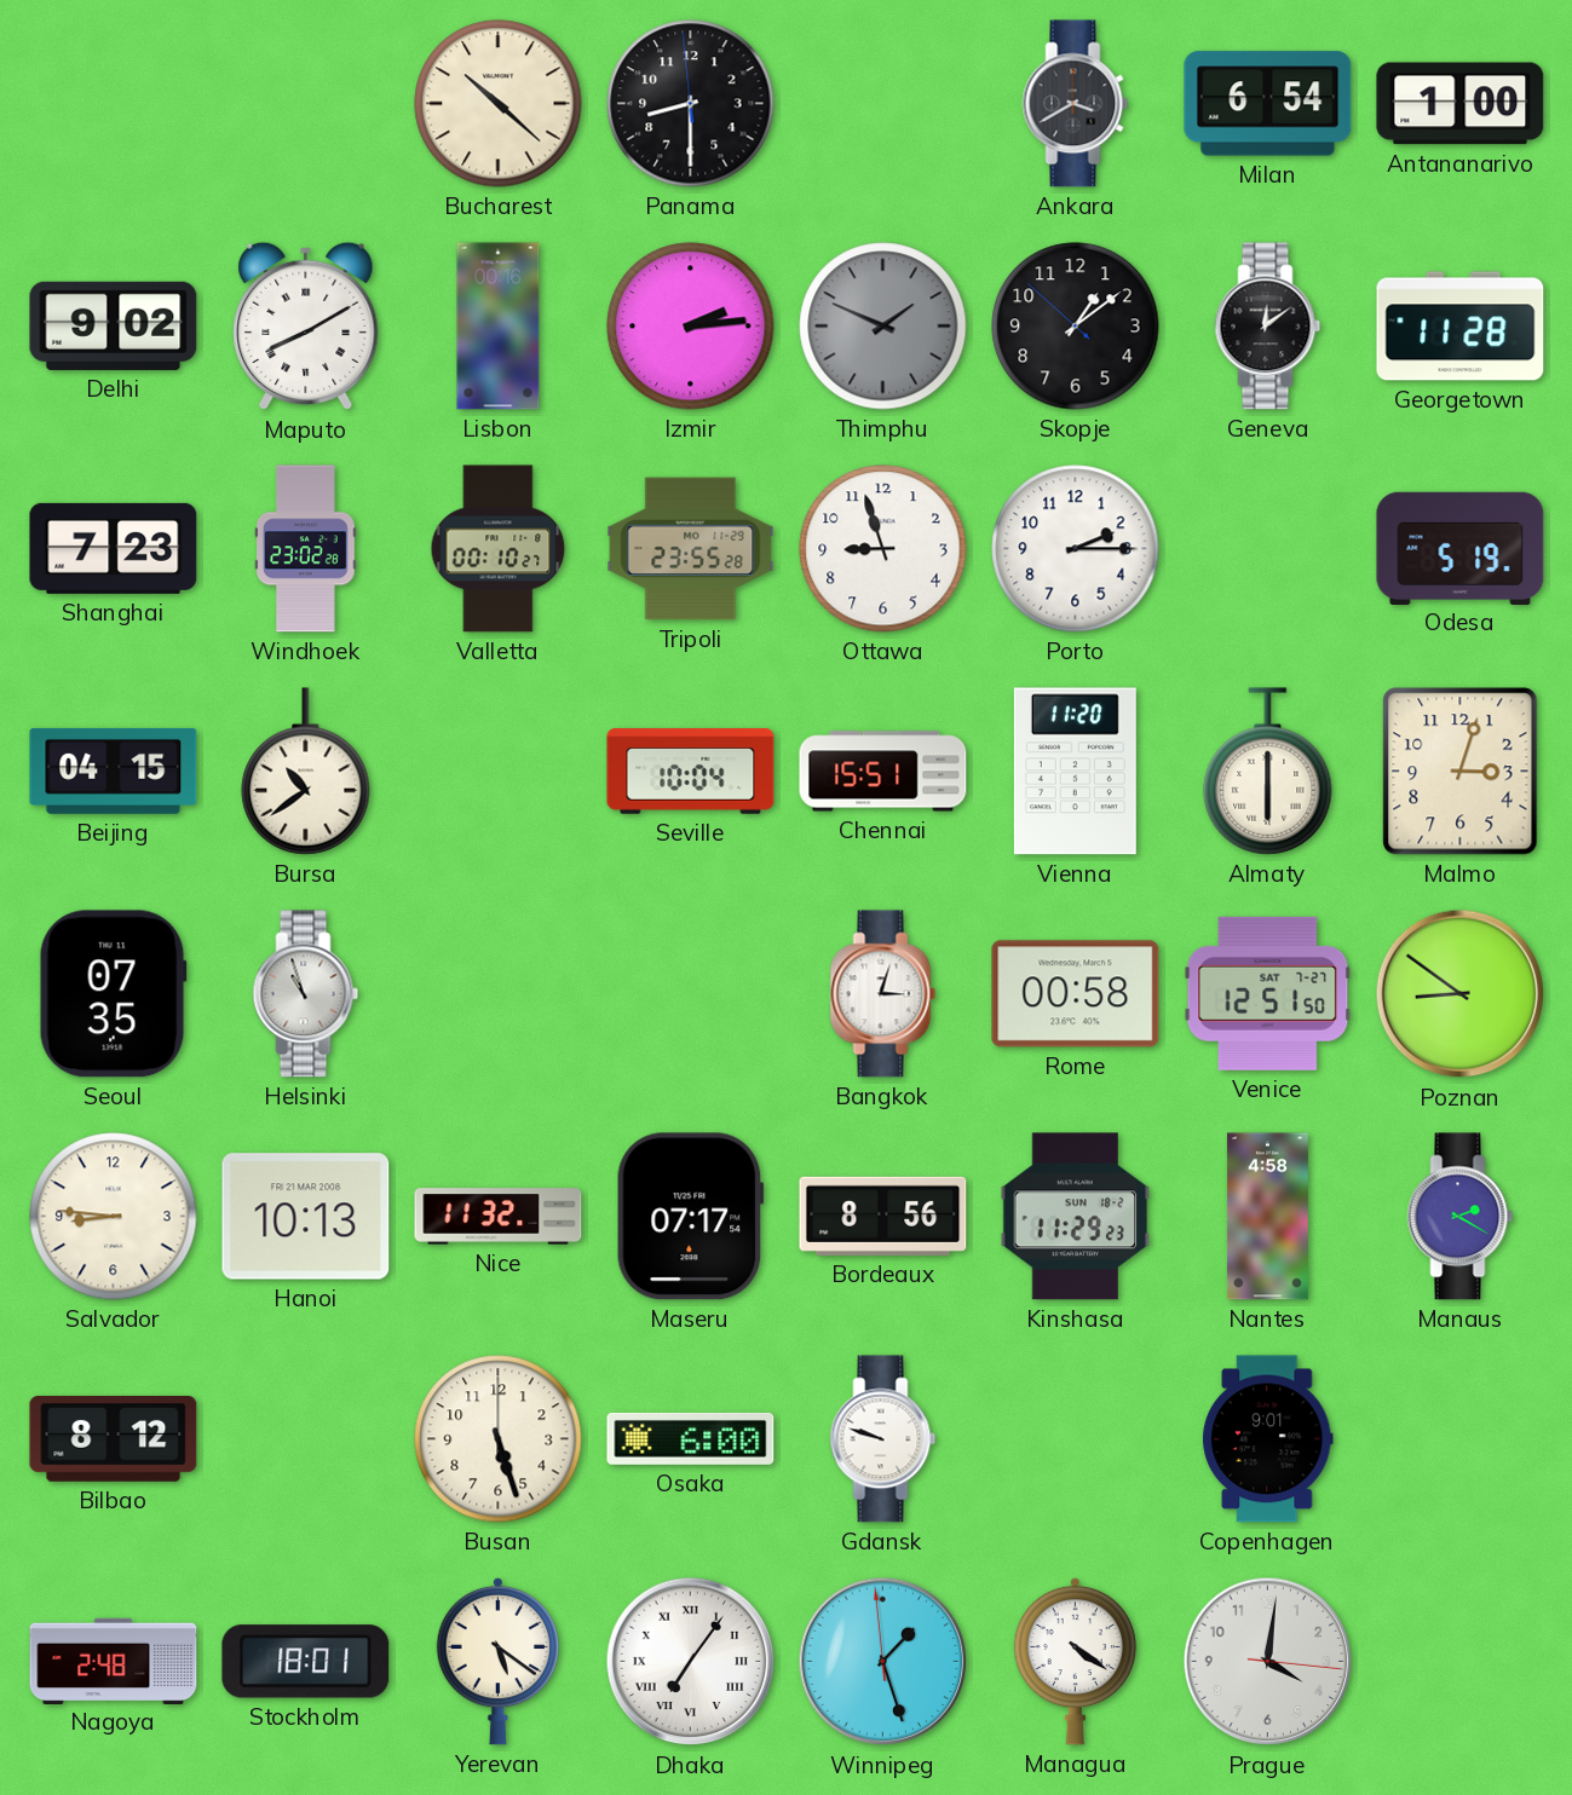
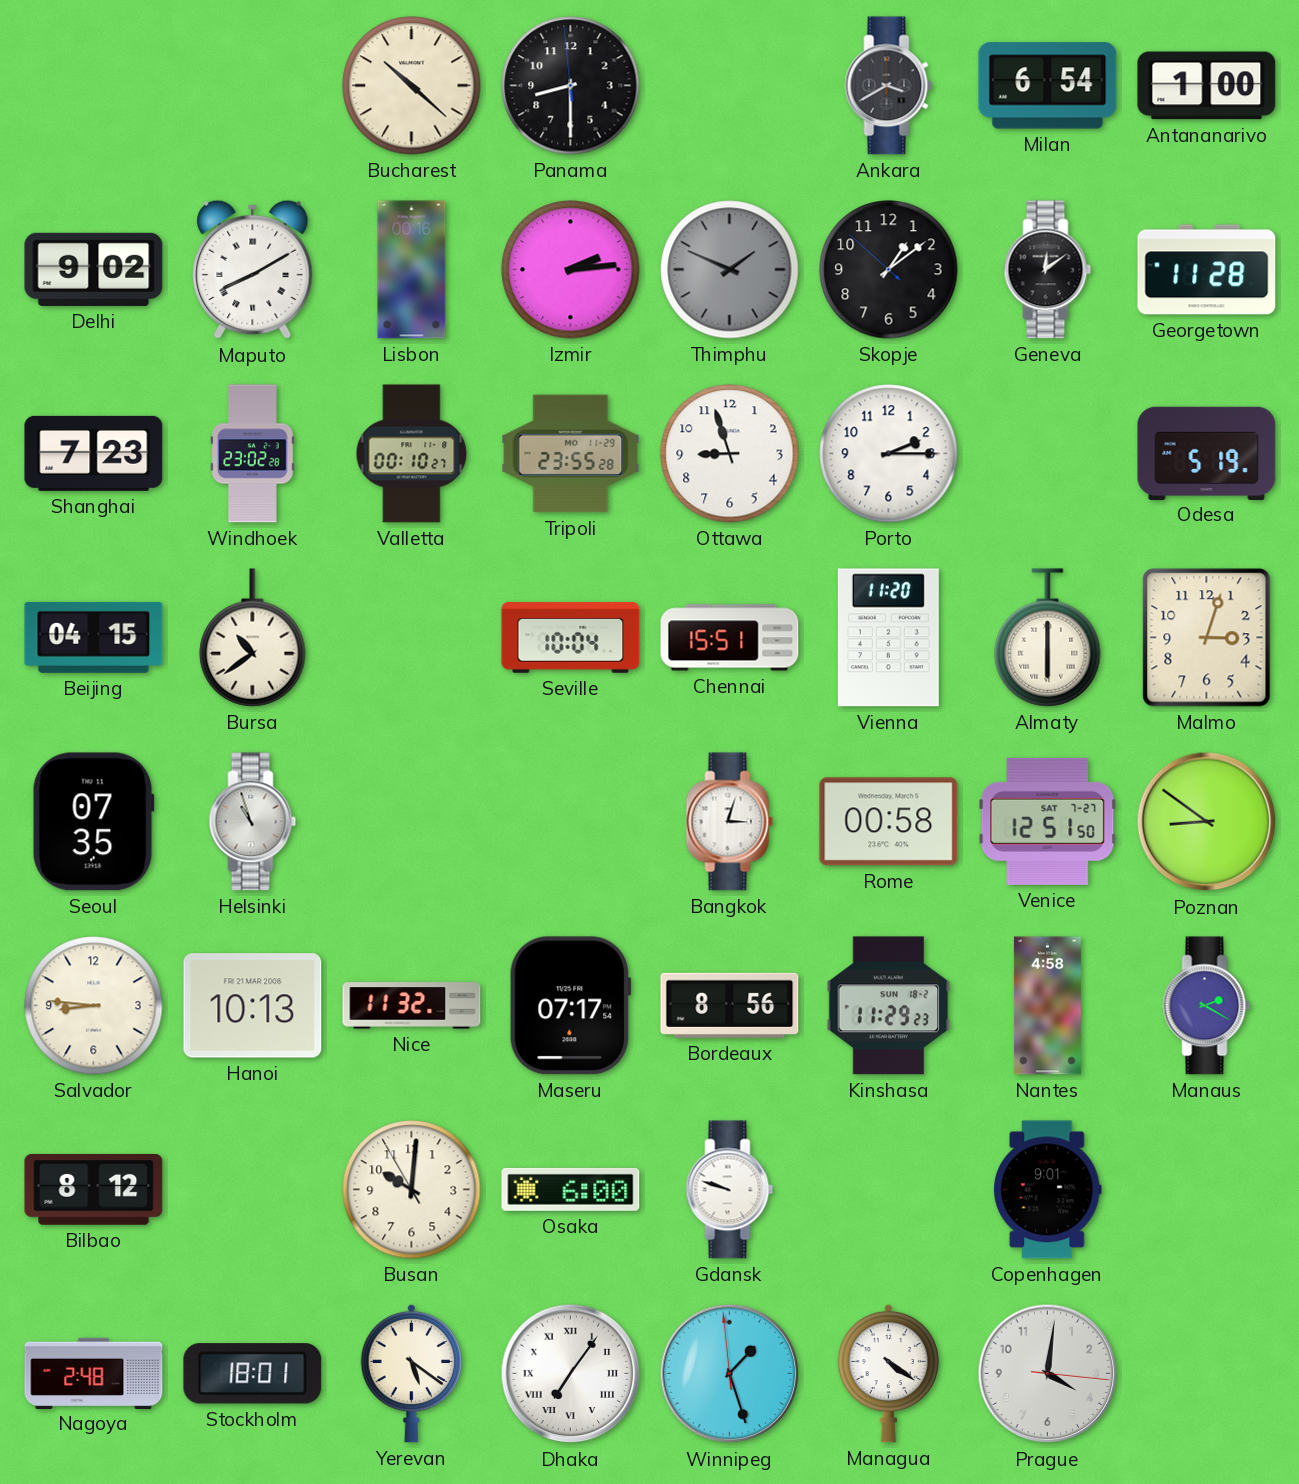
Busan: 5:27 -> 10:00 (412, 1190)
